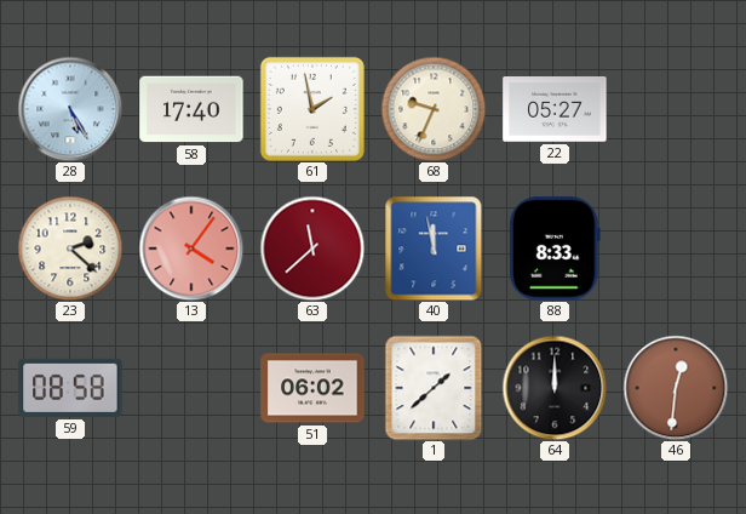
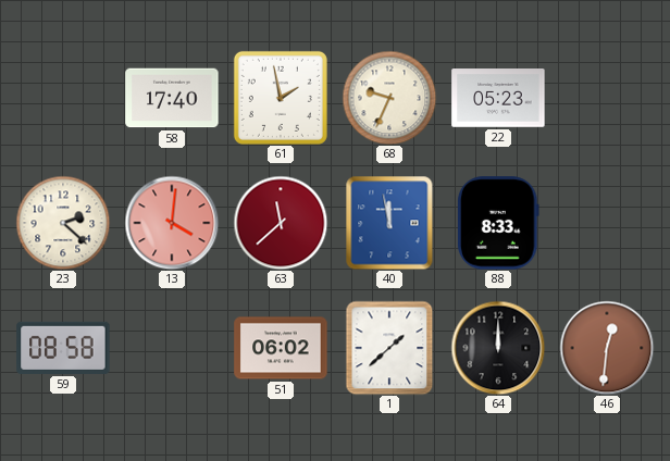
28: 5:25 -> none (70, 109)
22: 05:27 -> 05:23 (498, 98)
13: 4:06 -> 4:01 (172, 223)
